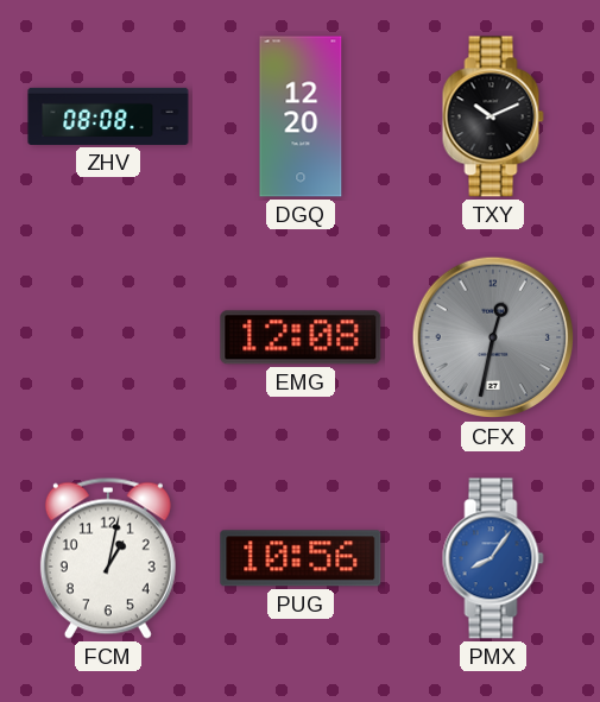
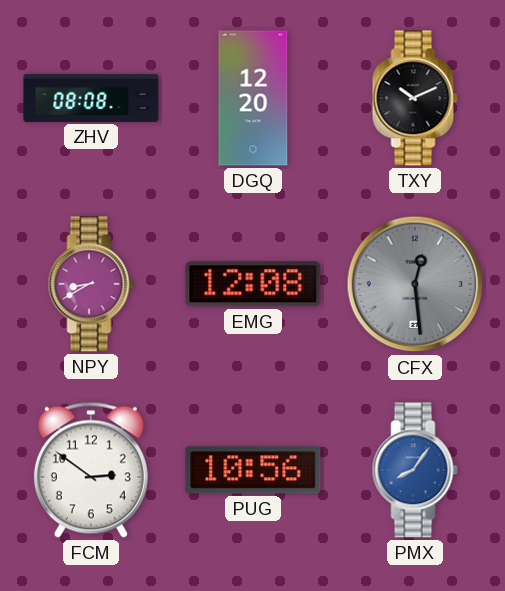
NPY: none -> 8:40 (91, 284)
CFX: 12:32 -> 12:29 (415, 284)
FCM: 1:02 -> 2:51 (91, 470)
